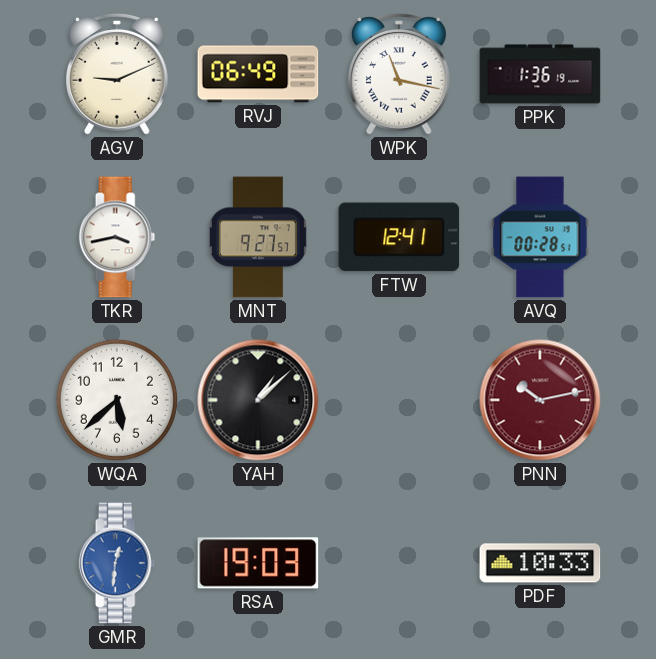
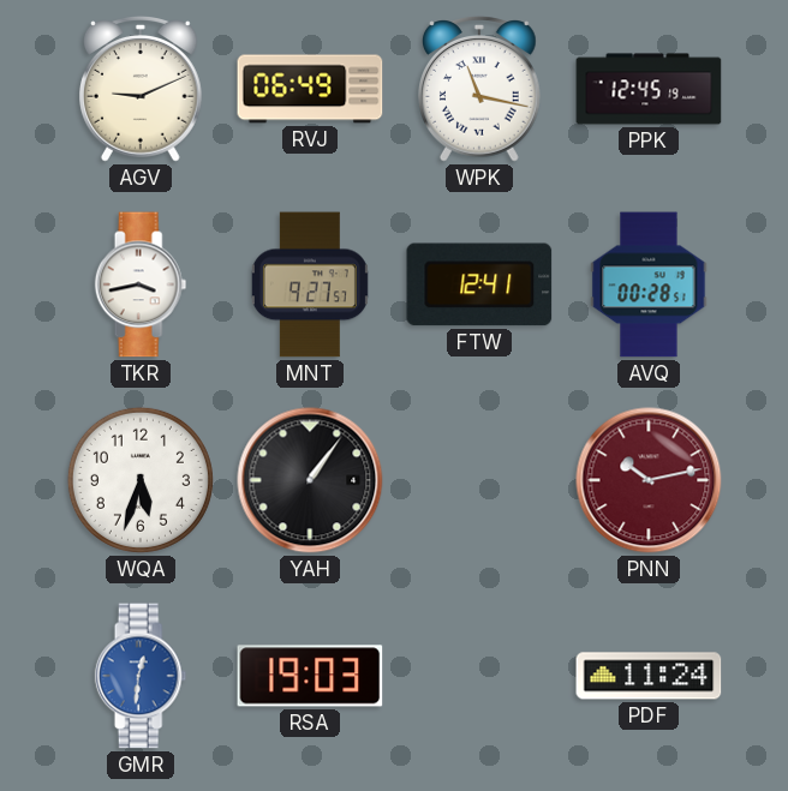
PPK: 1:36 -> 12:45 (649, 89)
WQA: 5:38 -> 5:33 (141, 480)
YAH: 1:08 -> 1:06 (310, 480)
PDF: 10:33 -> 11:24 (649, 676)
